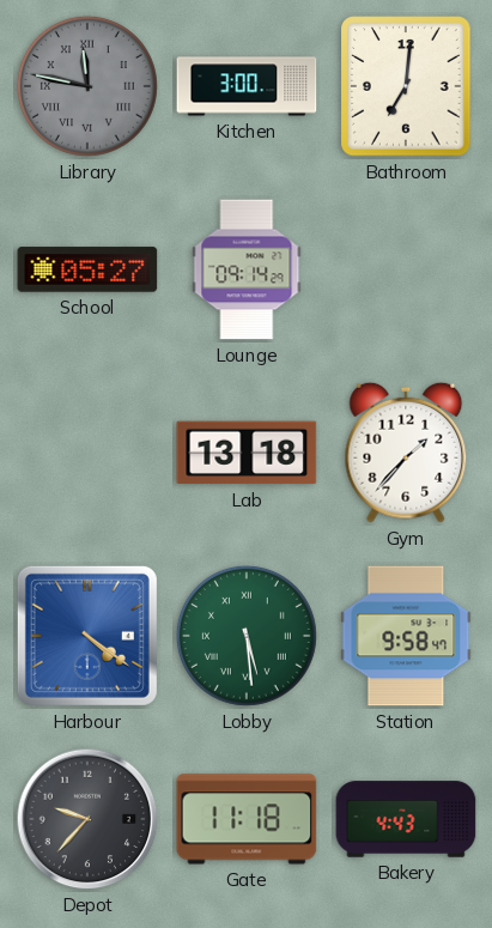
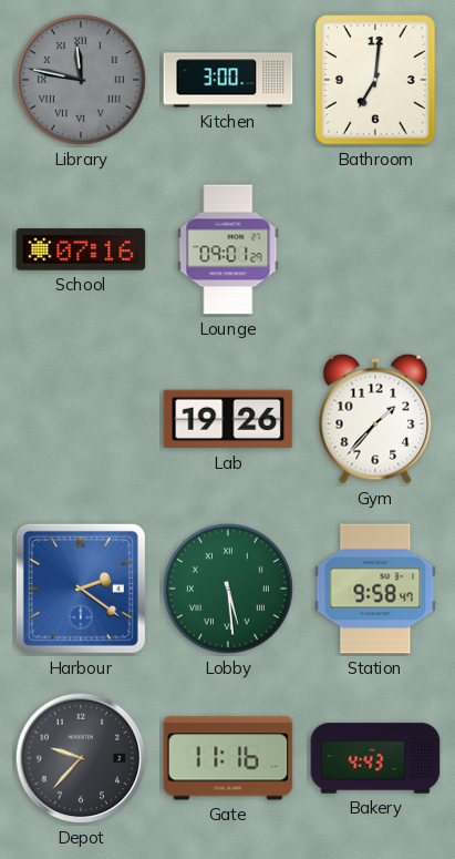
School: 05:27 -> 07:16 (81, 249)
Lounge: 09:14 -> 09:01 (228, 249)
Lab: 13:18 -> 19:26 (228, 419)
Harbour: 4:21 -> 2:21 (81, 589)
Gate: 11:18 -> 11:16 (228, 758)
